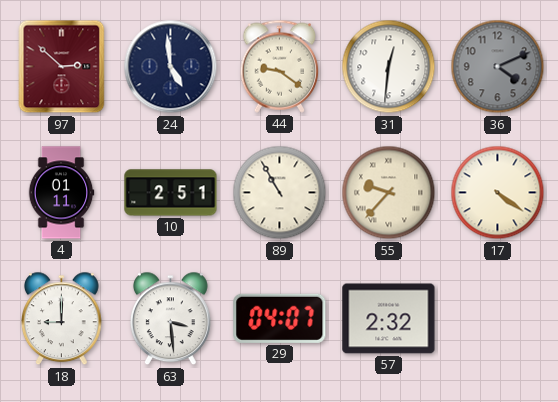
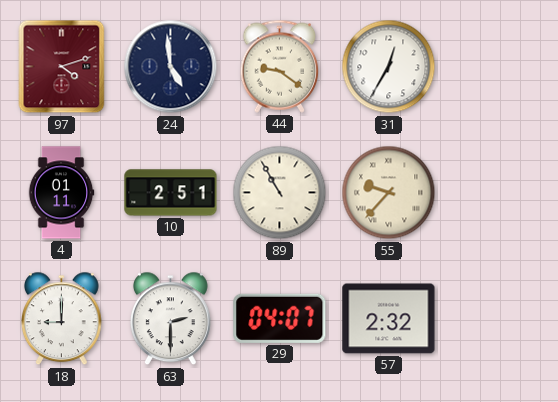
97: 2:52 -> 4:12 (62, 67)
31: 12:31 -> 12:35 (389, 67)
36: 4:11 -> none (498, 67)
17: 4:21 -> none (498, 193)
63: 3:29 -> 2:30 (170, 319)
